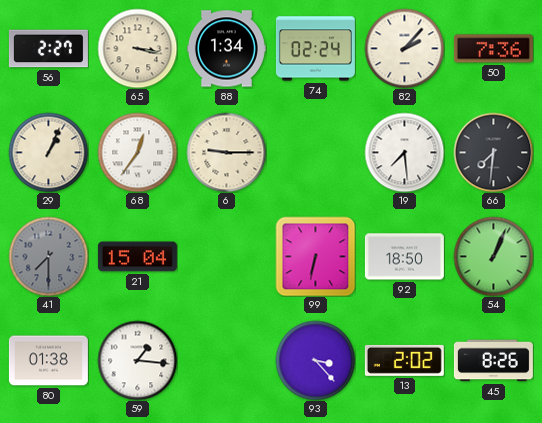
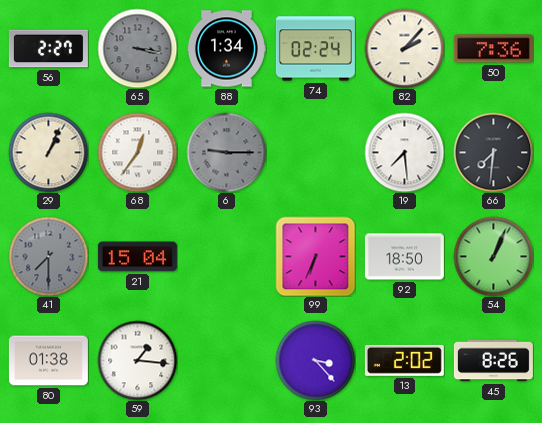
65 dial: cream -> grey (137, 48)
6 dial: cream -> grey (226, 152)
99: 6:32 -> 6:34 (315, 256)
